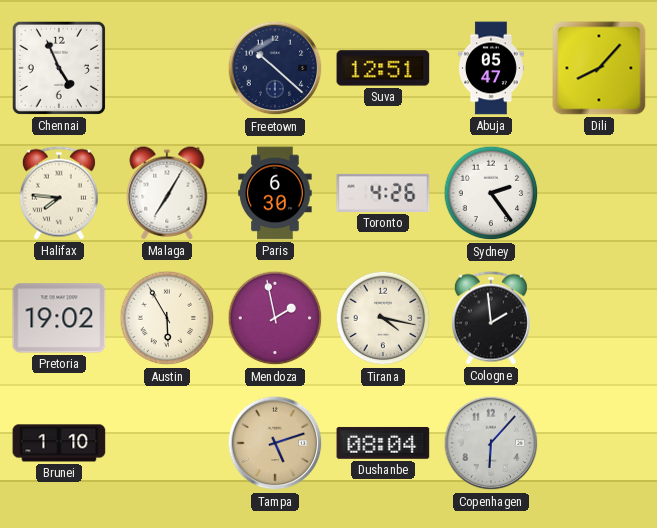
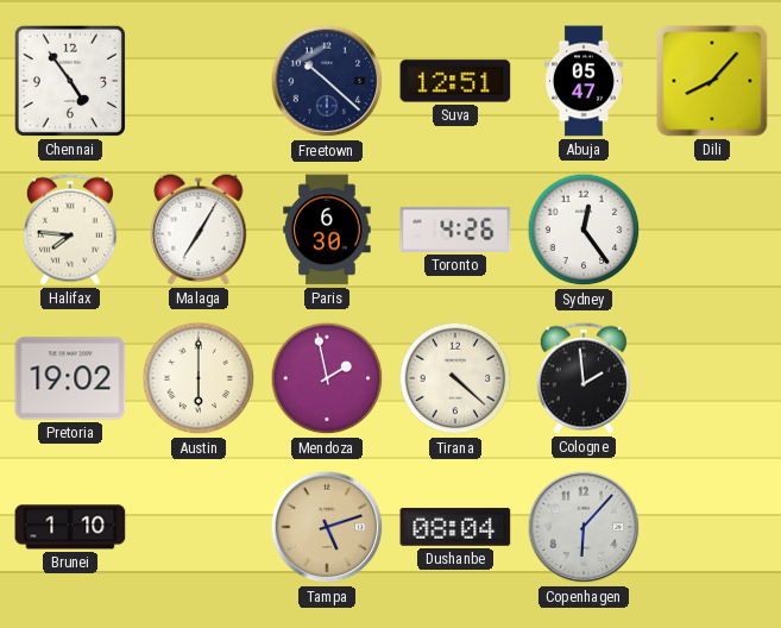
Chennai: 4:56 -> 4:54 (70, 81)
Sydney: 2:24 -> 12:24 (584, 230)
Austin: 5:55 -> 6:00 (199, 378)
Tirana: 4:17 -> 4:22 (455, 378)
